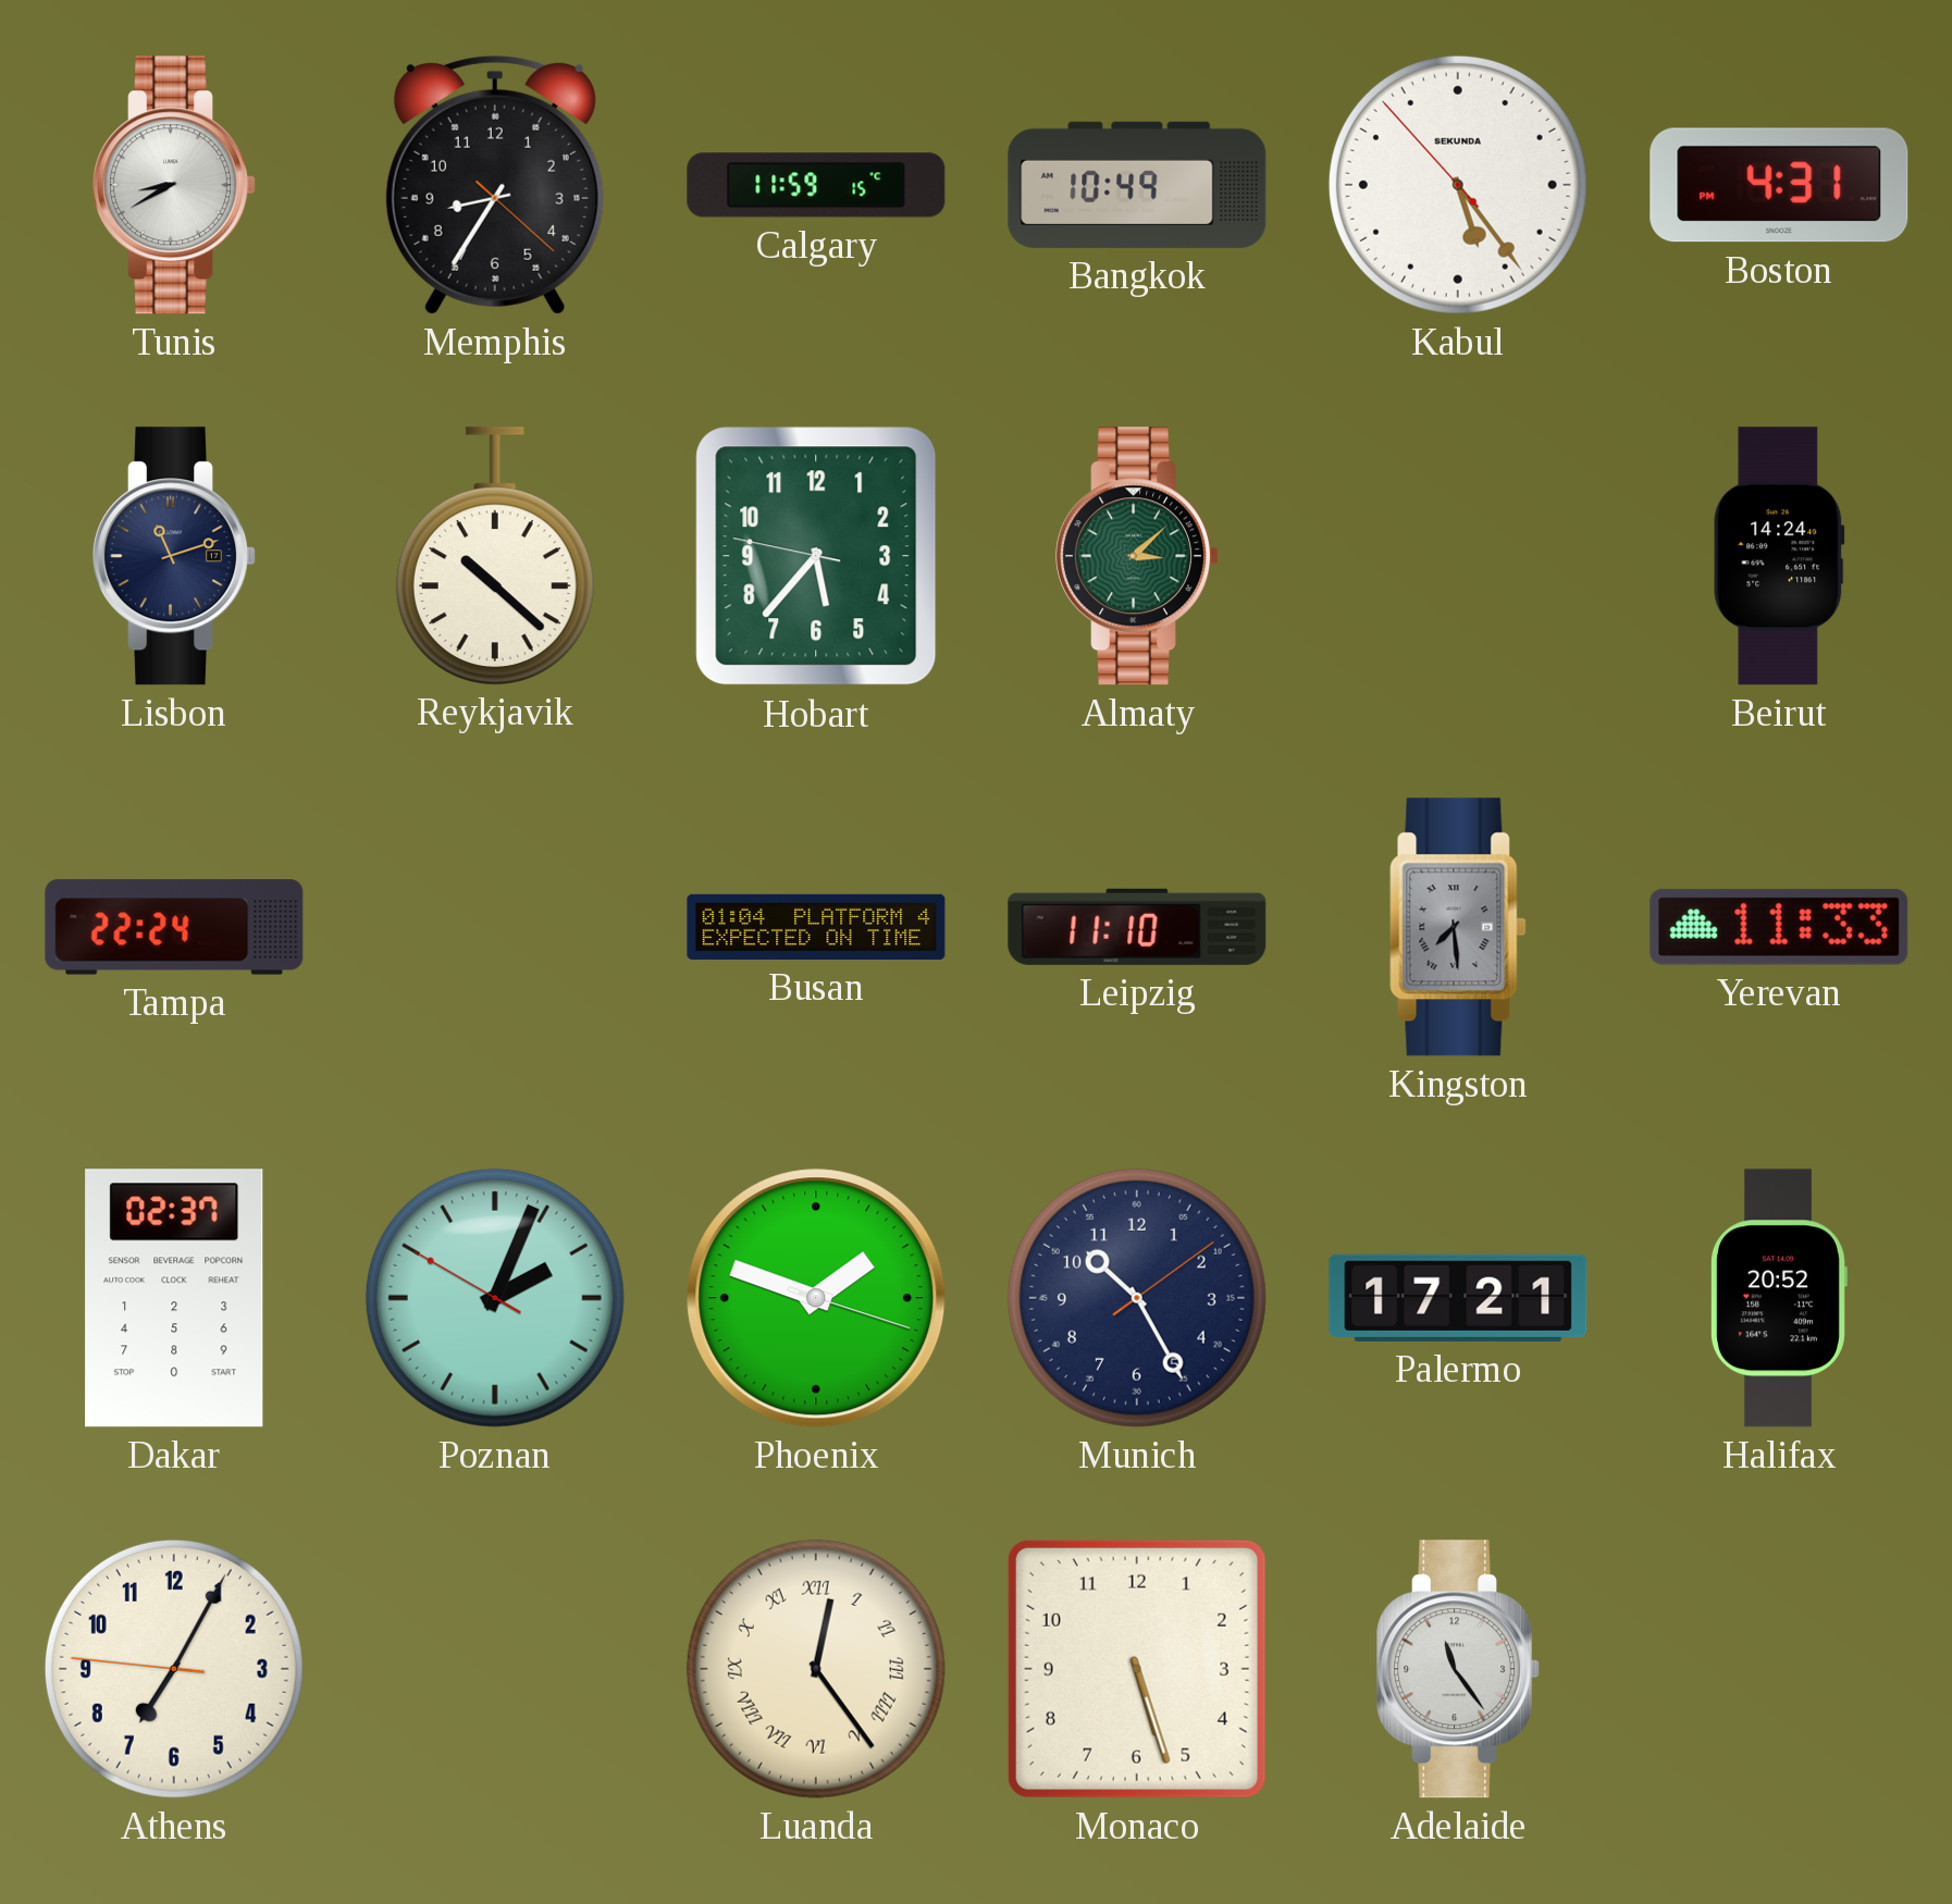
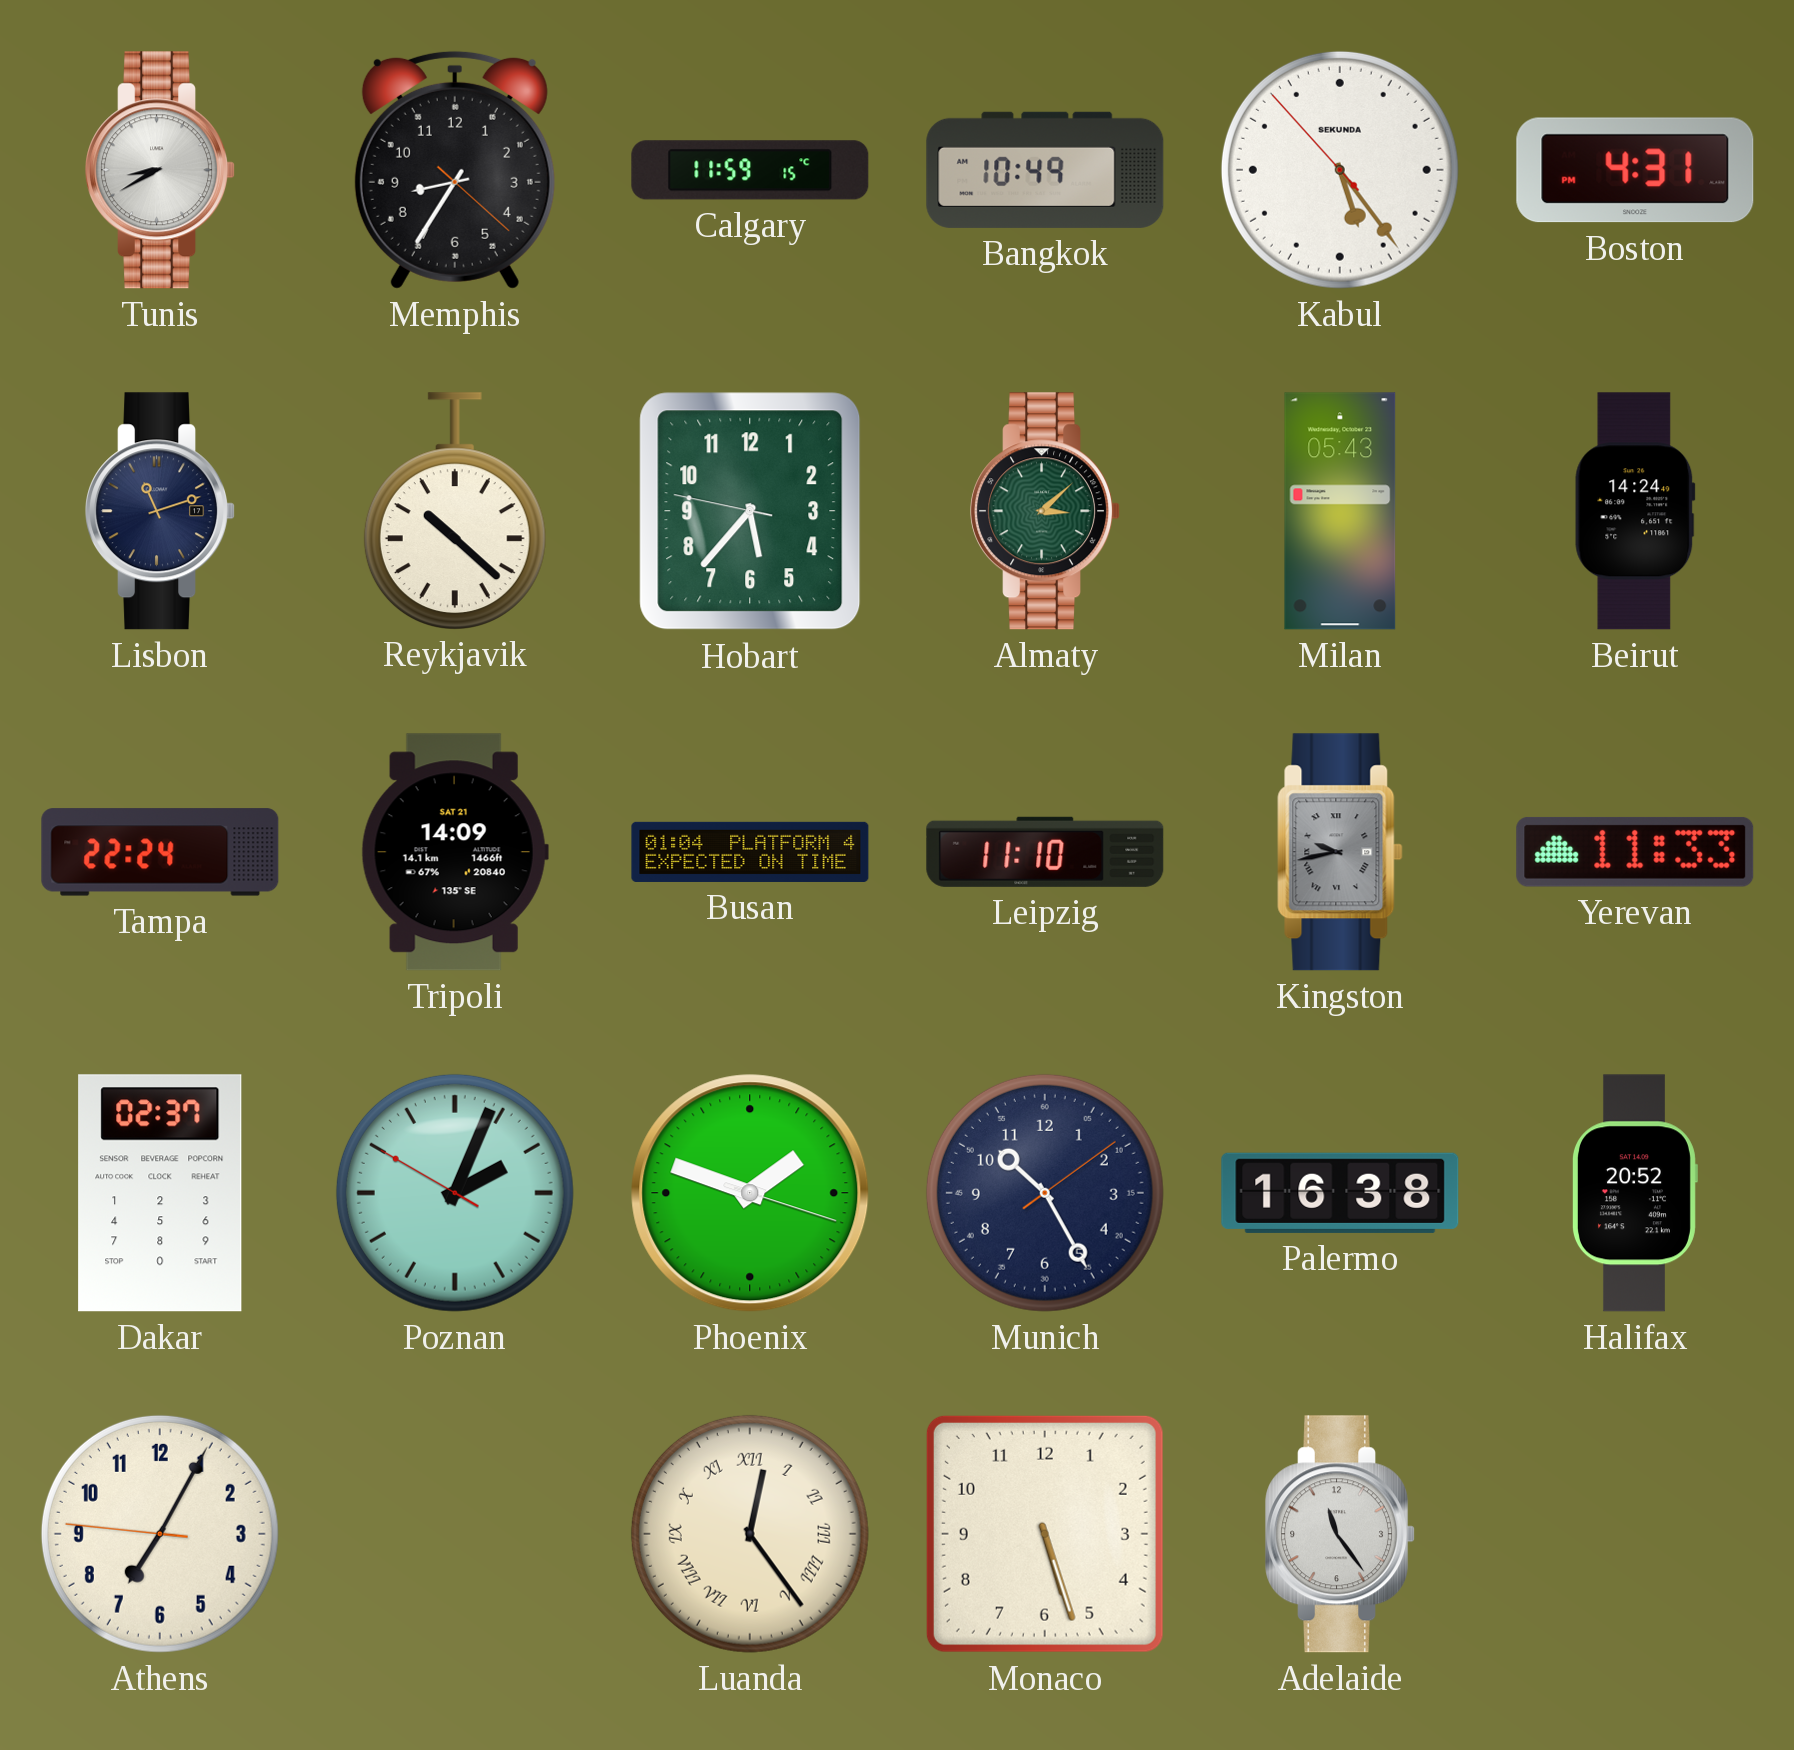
Milan: none -> 05:43 (1340, 511)
Tripoli: none -> 14:09 (455, 852)
Kingston: 7:29 -> 9:43 (1340, 852)
Palermo: 17:21 -> 16:38 (1340, 1193)
